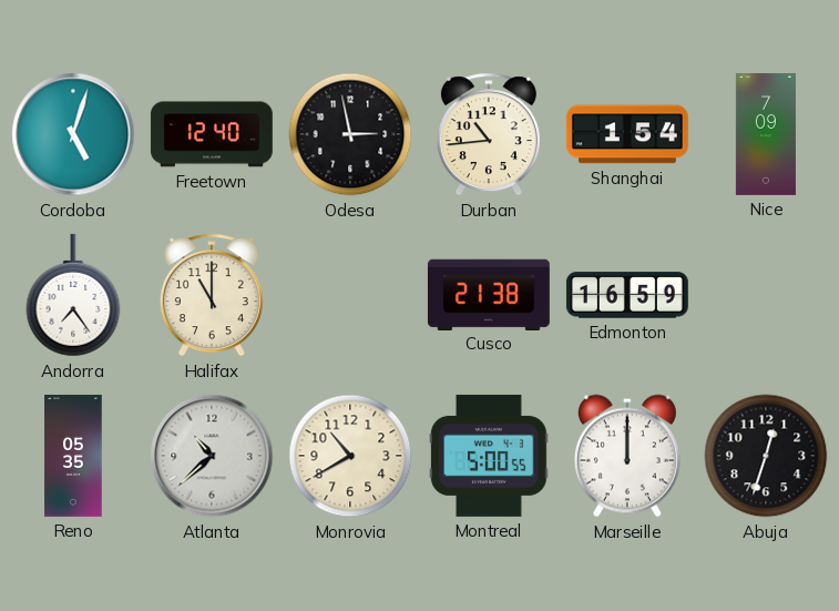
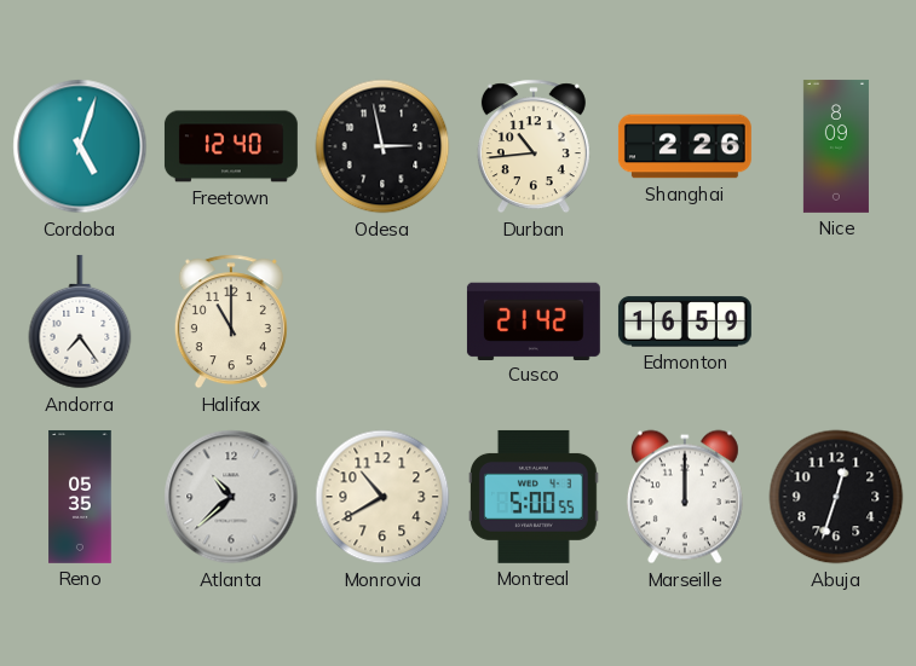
Shanghai: 1:54 -> 2:26 (685, 146)
Nice: 7:09 -> 8:09 (836, 146)
Cusco: 21:38 -> 21:42 (534, 320)
